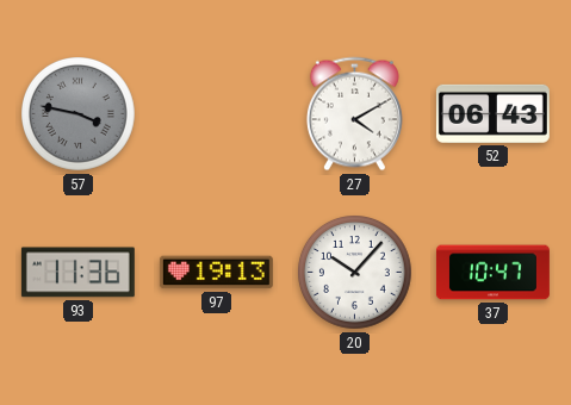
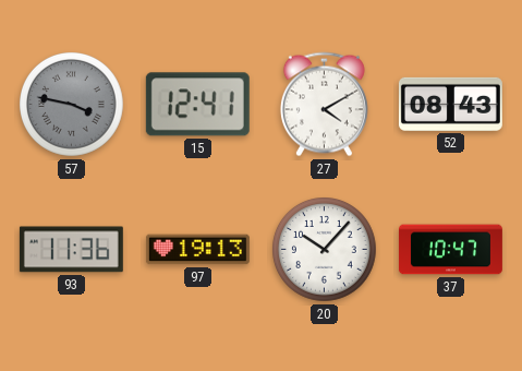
15: none -> 12:41 (197, 105)
52: 06:43 -> 08:43 (450, 104)
